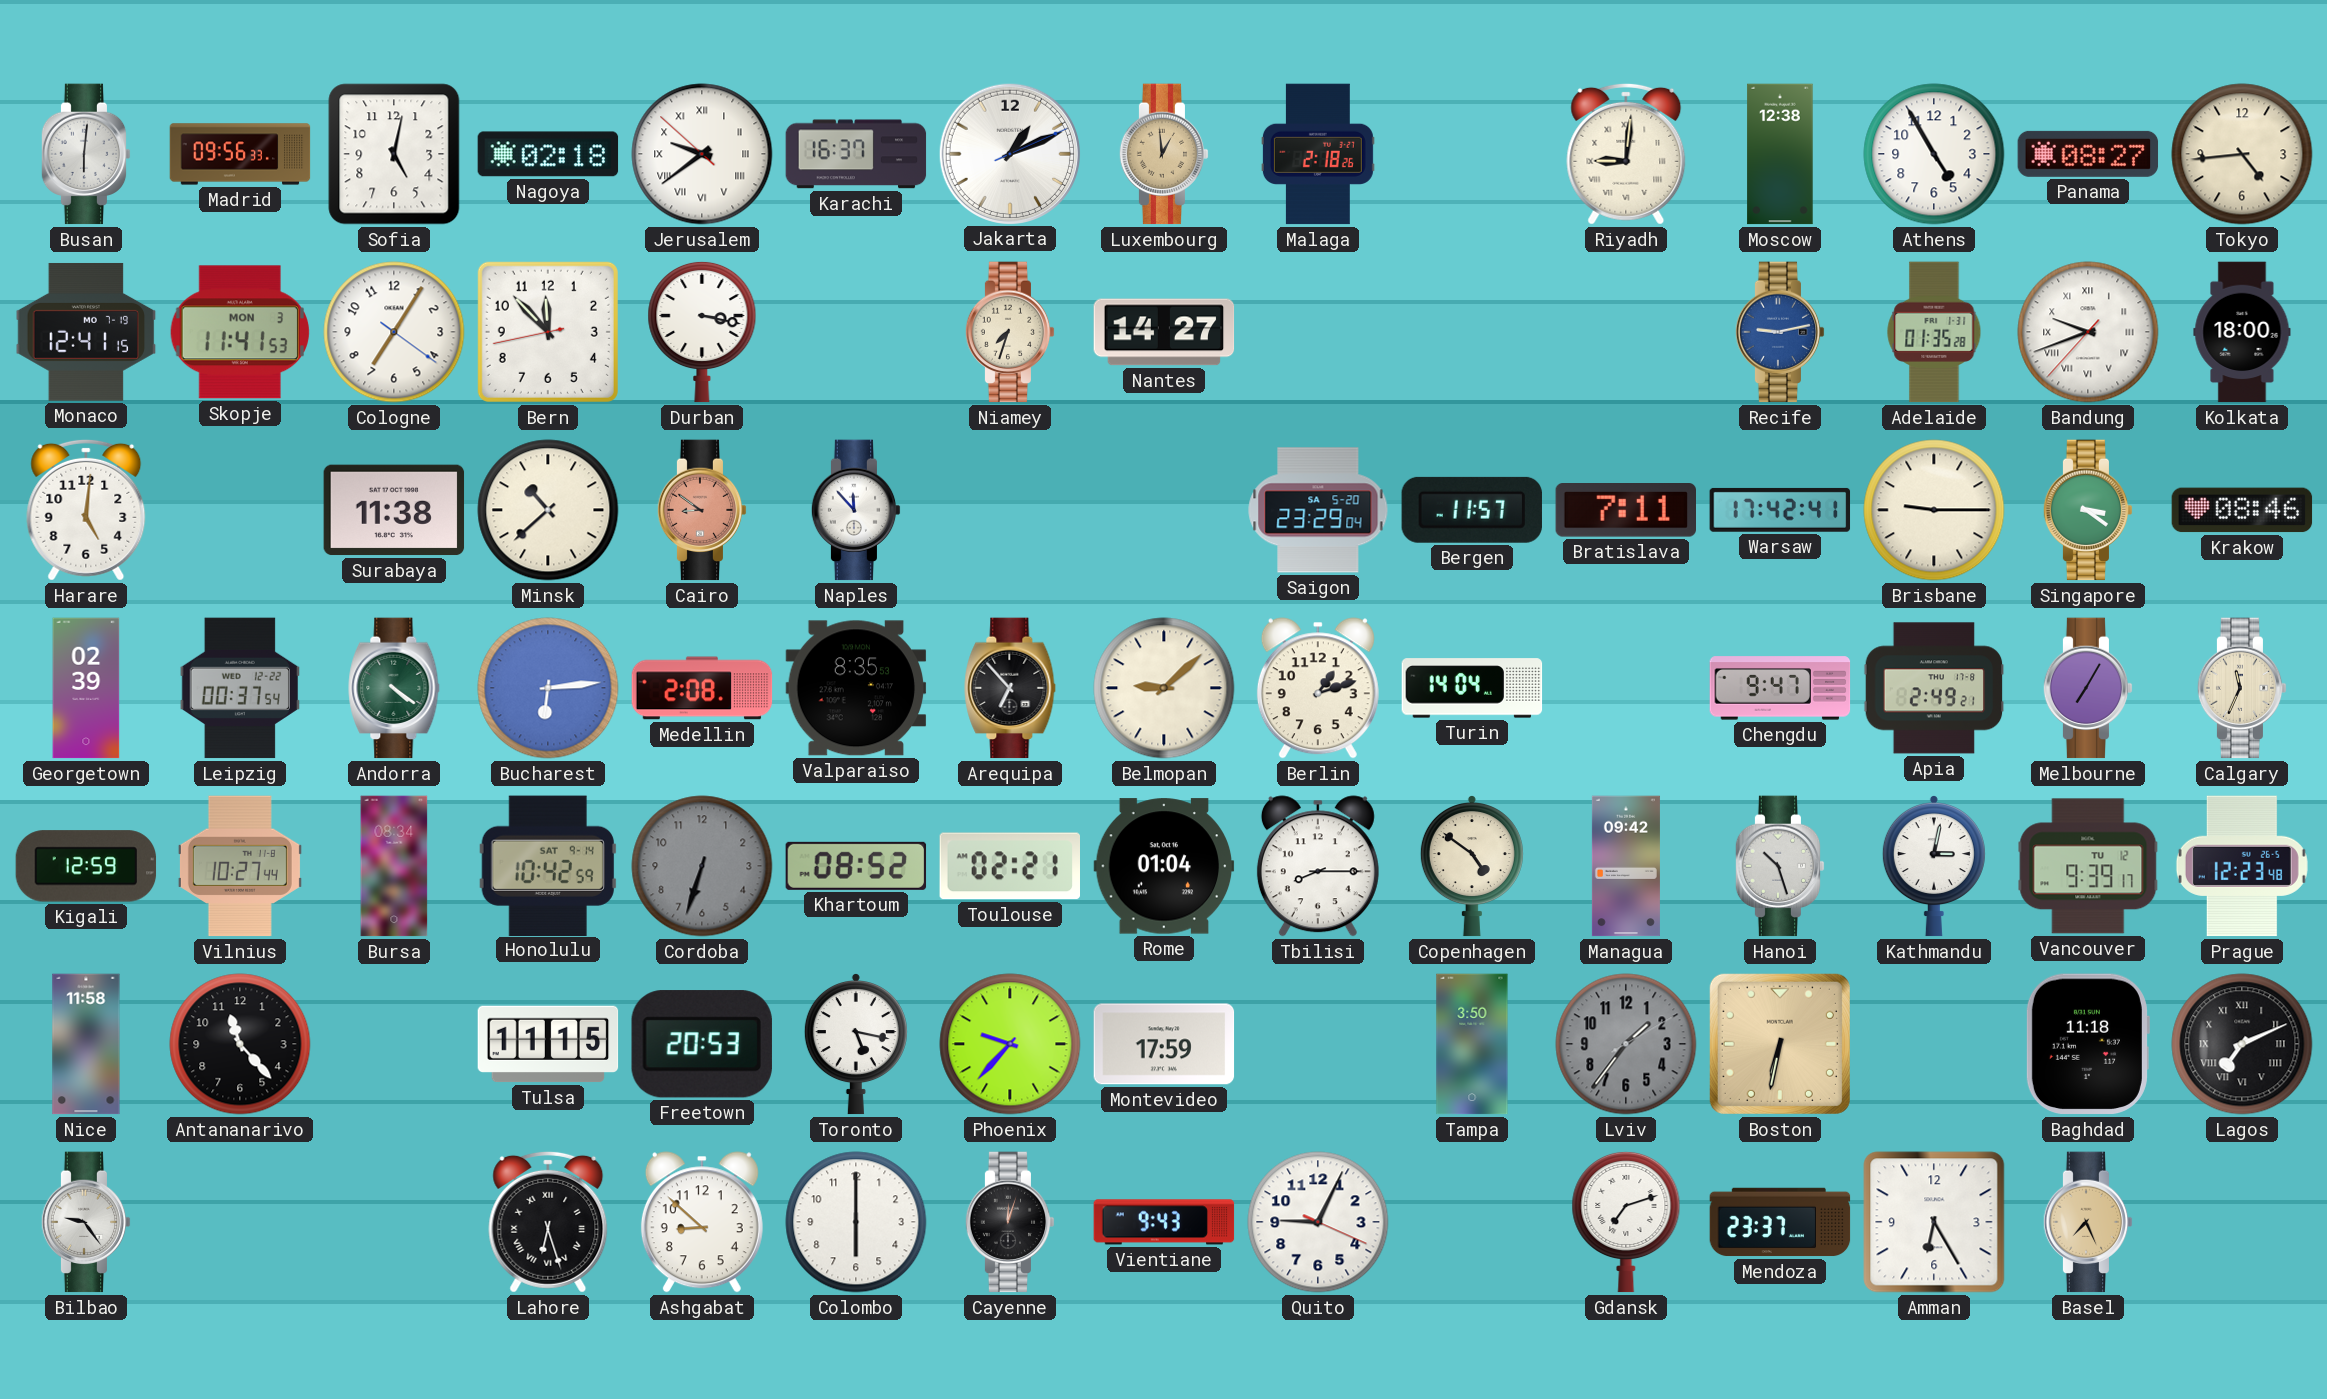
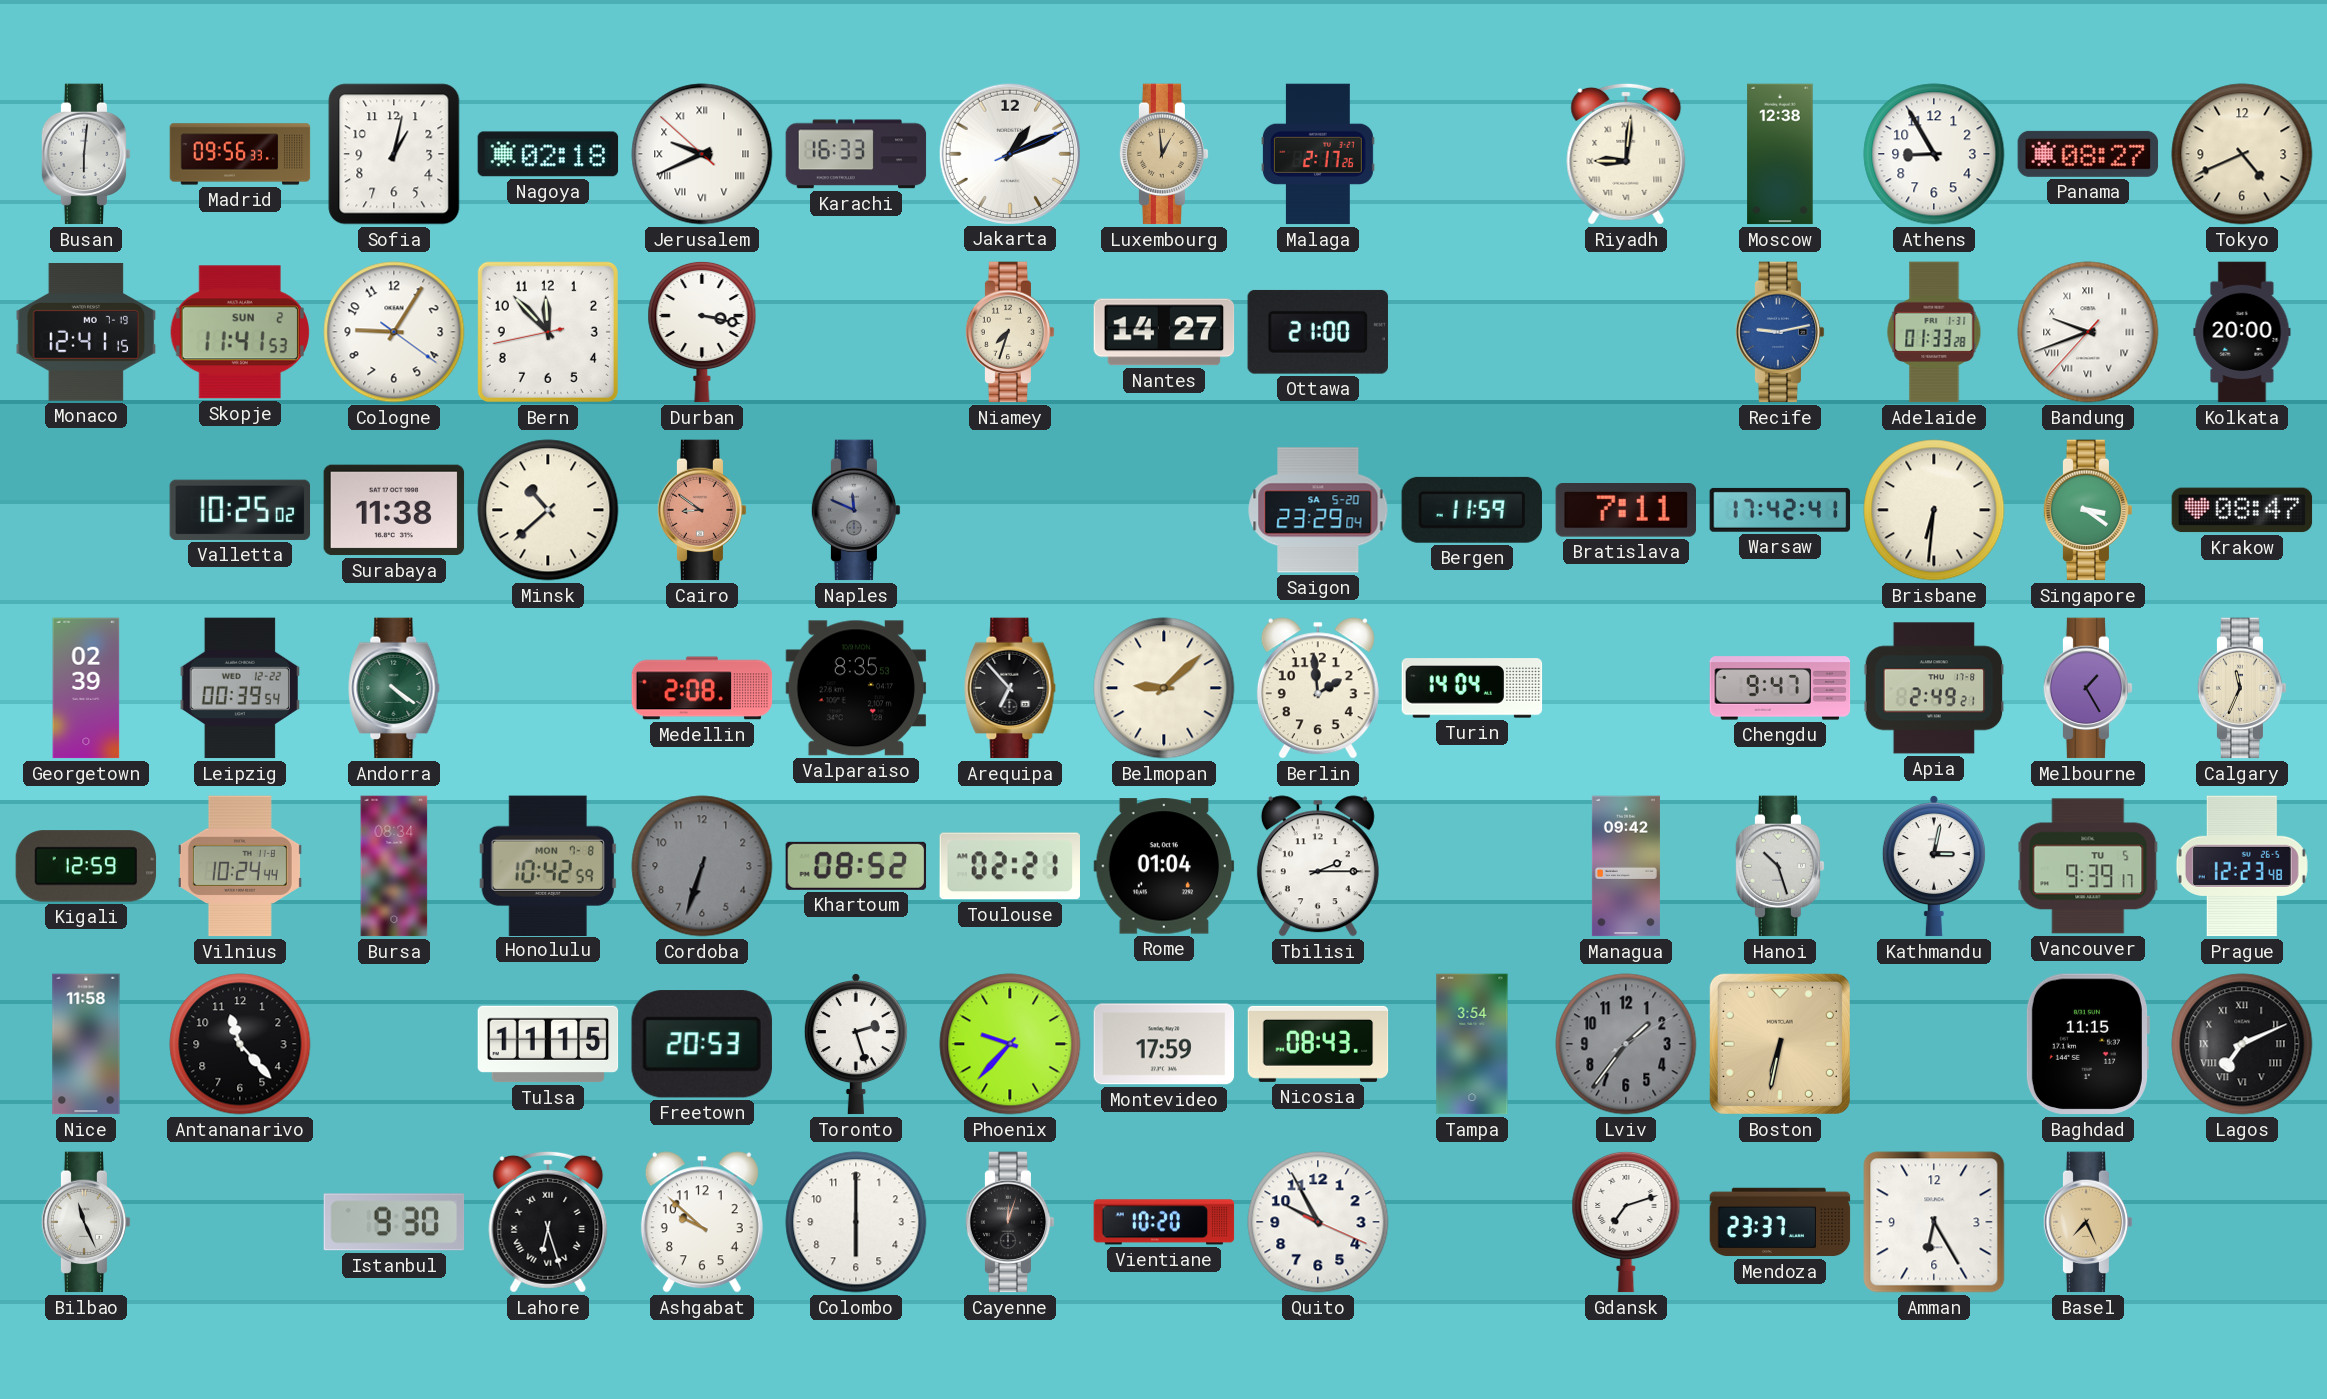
Sofia: 5:02 -> 1:02 (394, 154)
Jerusalem: 9:38 -> 9:40 (702, 154)
Karachi: 16:37 -> 16:33 (856, 154)
Malaga: 2:18 -> 2:17 (1318, 154)
Athens: 4:55 -> 8:55 (1934, 154)
Tokyo: 4:44 -> 4:41 (2242, 154)
Skopje date: MON 3 -> SUN 2 (240, 332)
Cologne: 7:05 -> 9:05 (394, 332)
Ottawa: none -> 21:00 (1318, 332)
Adelaide: 01:35 -> 01:33 (1934, 332)
Kolkata: 18:00 -> 20:00 (2242, 332)
Harare: 5:01 -> none (86, 510)
Valletta: none -> 10:25 (240, 510)
Naples: 11:53 -> 11:49 (856, 510)
Naples dial: white -> grey (856, 510)
Bergen: 11:57 -> 11:59 (1472, 510)
Brisbane: 9:15 -> 6:31 (1934, 510)
Krakow: 08:46 -> 08:47 (2242, 510)
Leipzig: 00:37 -> 00:39 (239, 688)
Bucharest: 6:14 -> none (548, 688)
Berlin: 1:12 -> 1:59 (1318, 688)
Melbourne: 7:05 -> 1:25 (2088, 688)
Vilnius: 10:27 -> 10:24 (240, 866)
Honolulu date: SAT 9-14 -> MON 7-8 (548, 865)
Tbilisi: 8:15 -> 2:15 (1318, 866)
Copenhagen: 4:51 -> none (1472, 867)
Vancouver date: TU 12 -> TU 5 (2088, 866)
Toronto: 5:17 -> 2:27 (856, 1045)
Nicosia: none -> 08:43 (1318, 1044)
Tampa: 3:50 -> 3:54 (1472, 1044)
Baghdad: 11:18 -> 11:15 (2087, 1044)
Bilbao: 9:24 -> 11:26 (86, 1222)
Istanbul: none -> 9:30 (394, 1222)
Ashgabat: 8:52 -> 9:52 (702, 1222)
Vientiane: 9:43 -> 10:20 (1164, 1222)
Quito: 9:04 -> 9:55 (1318, 1222)
